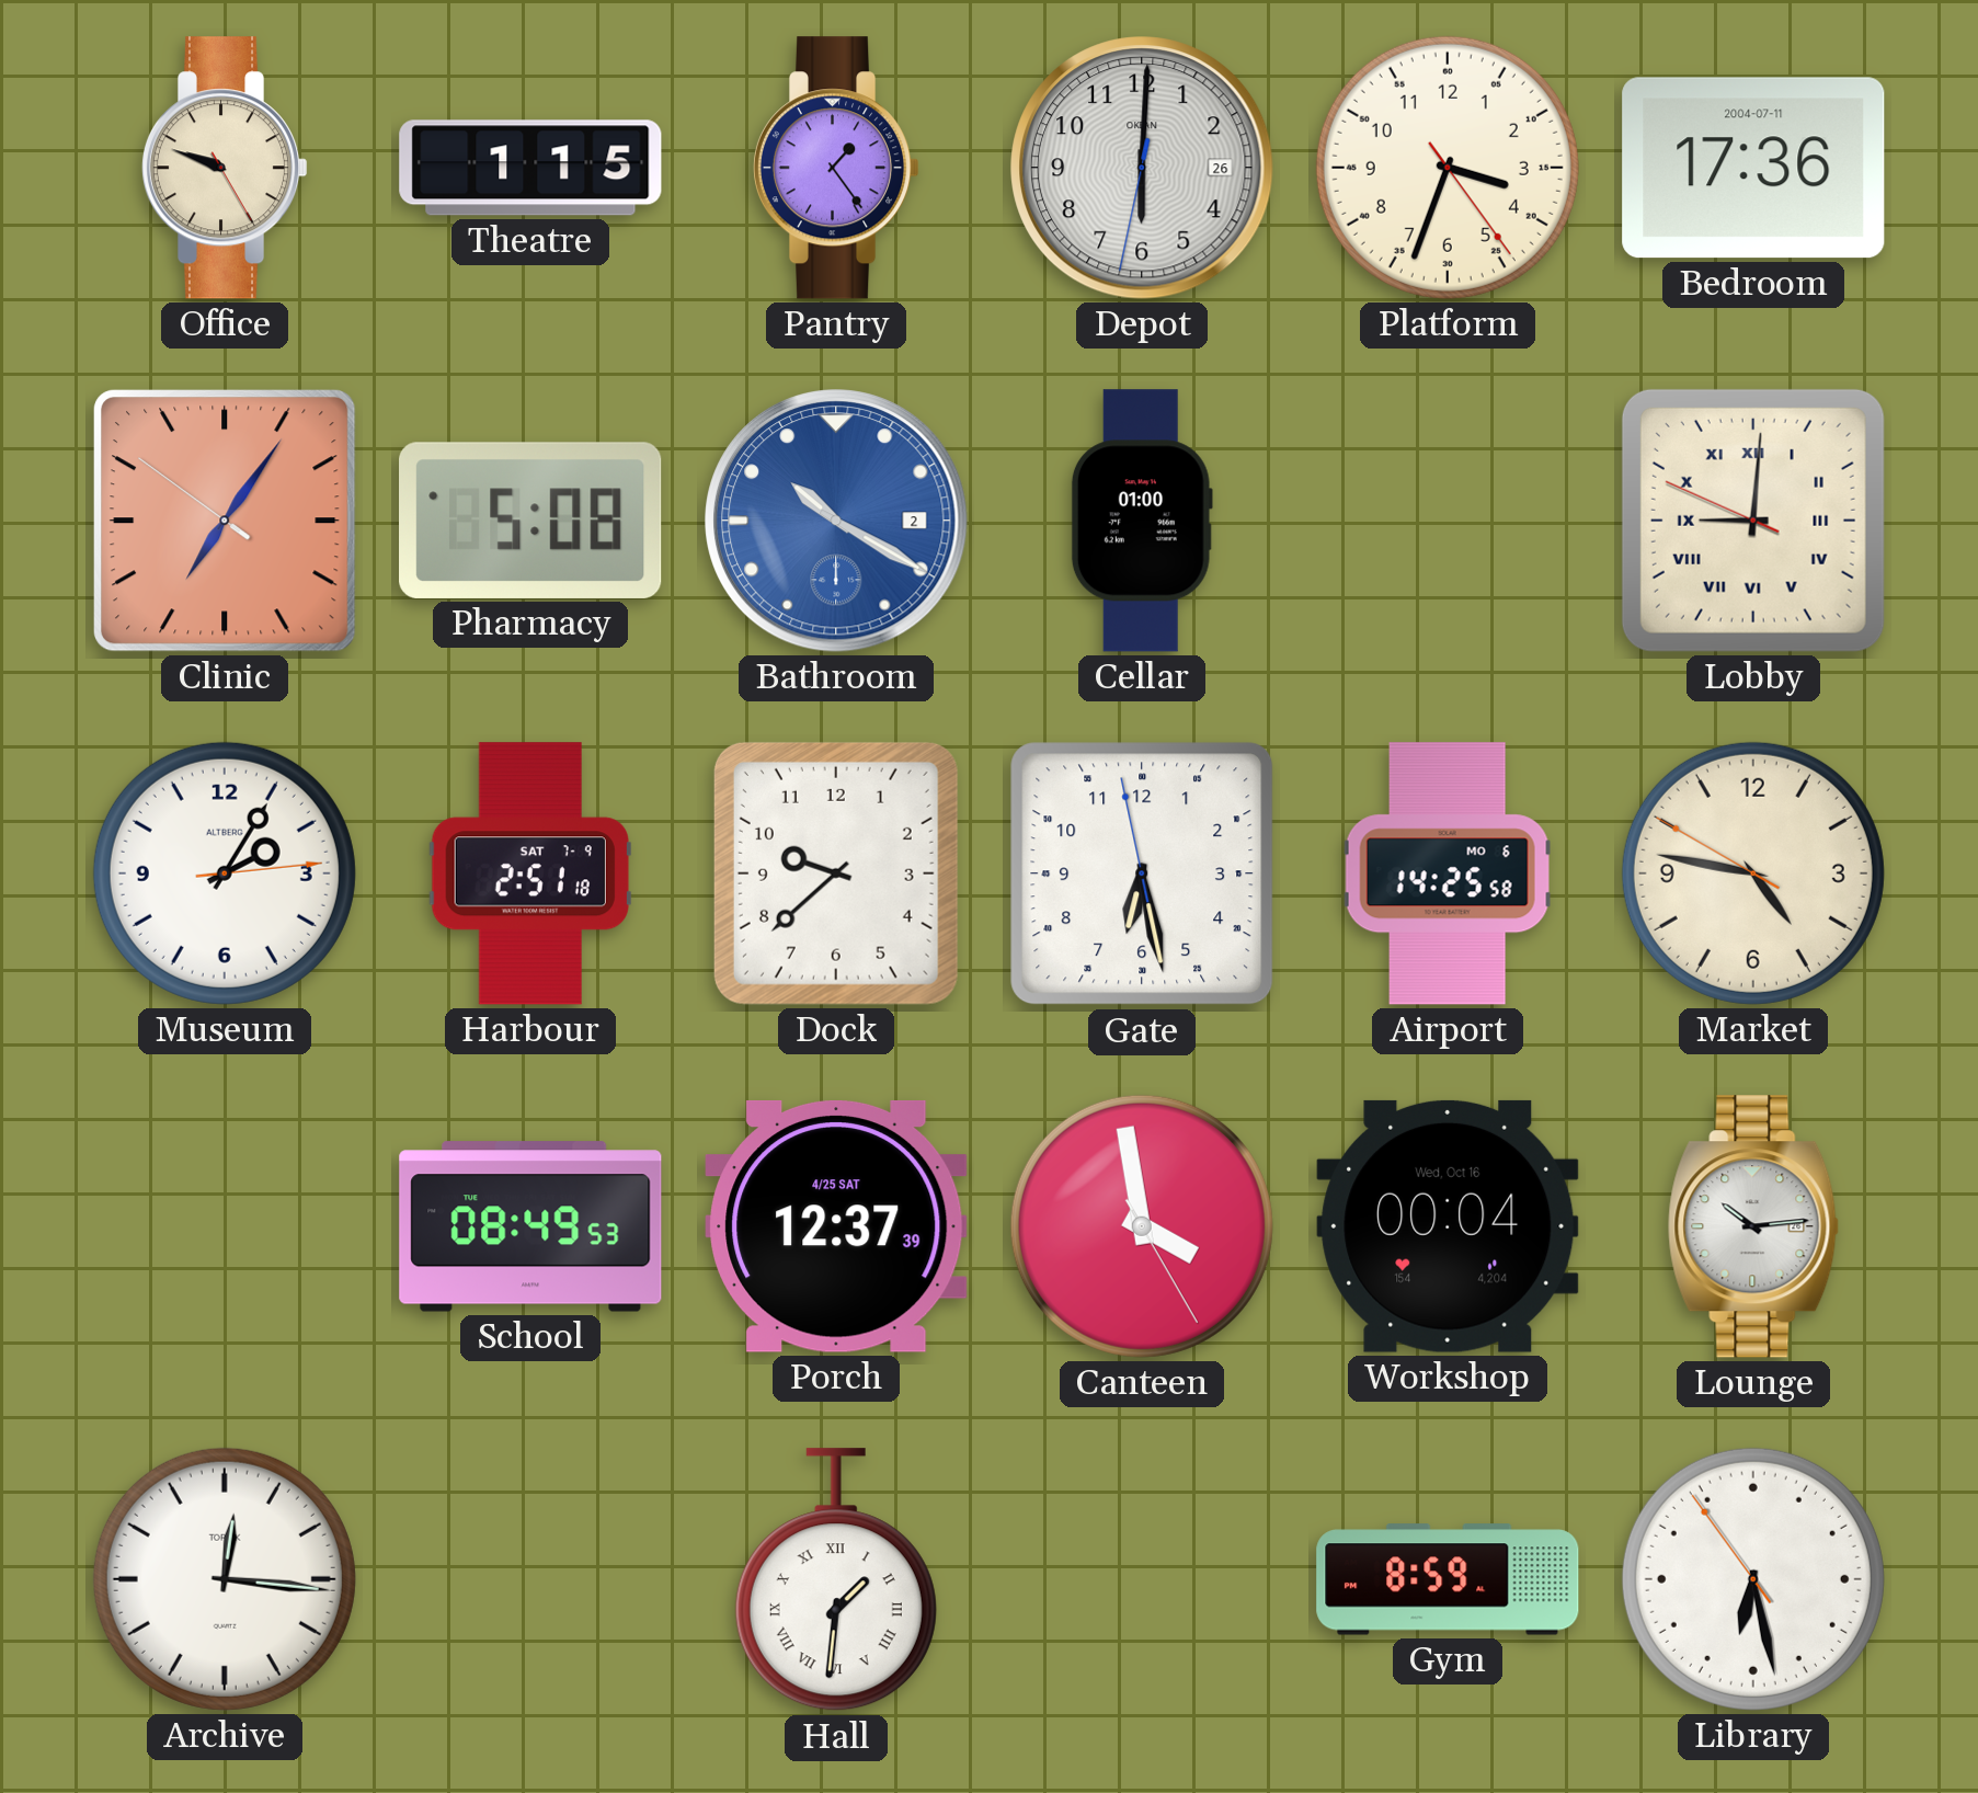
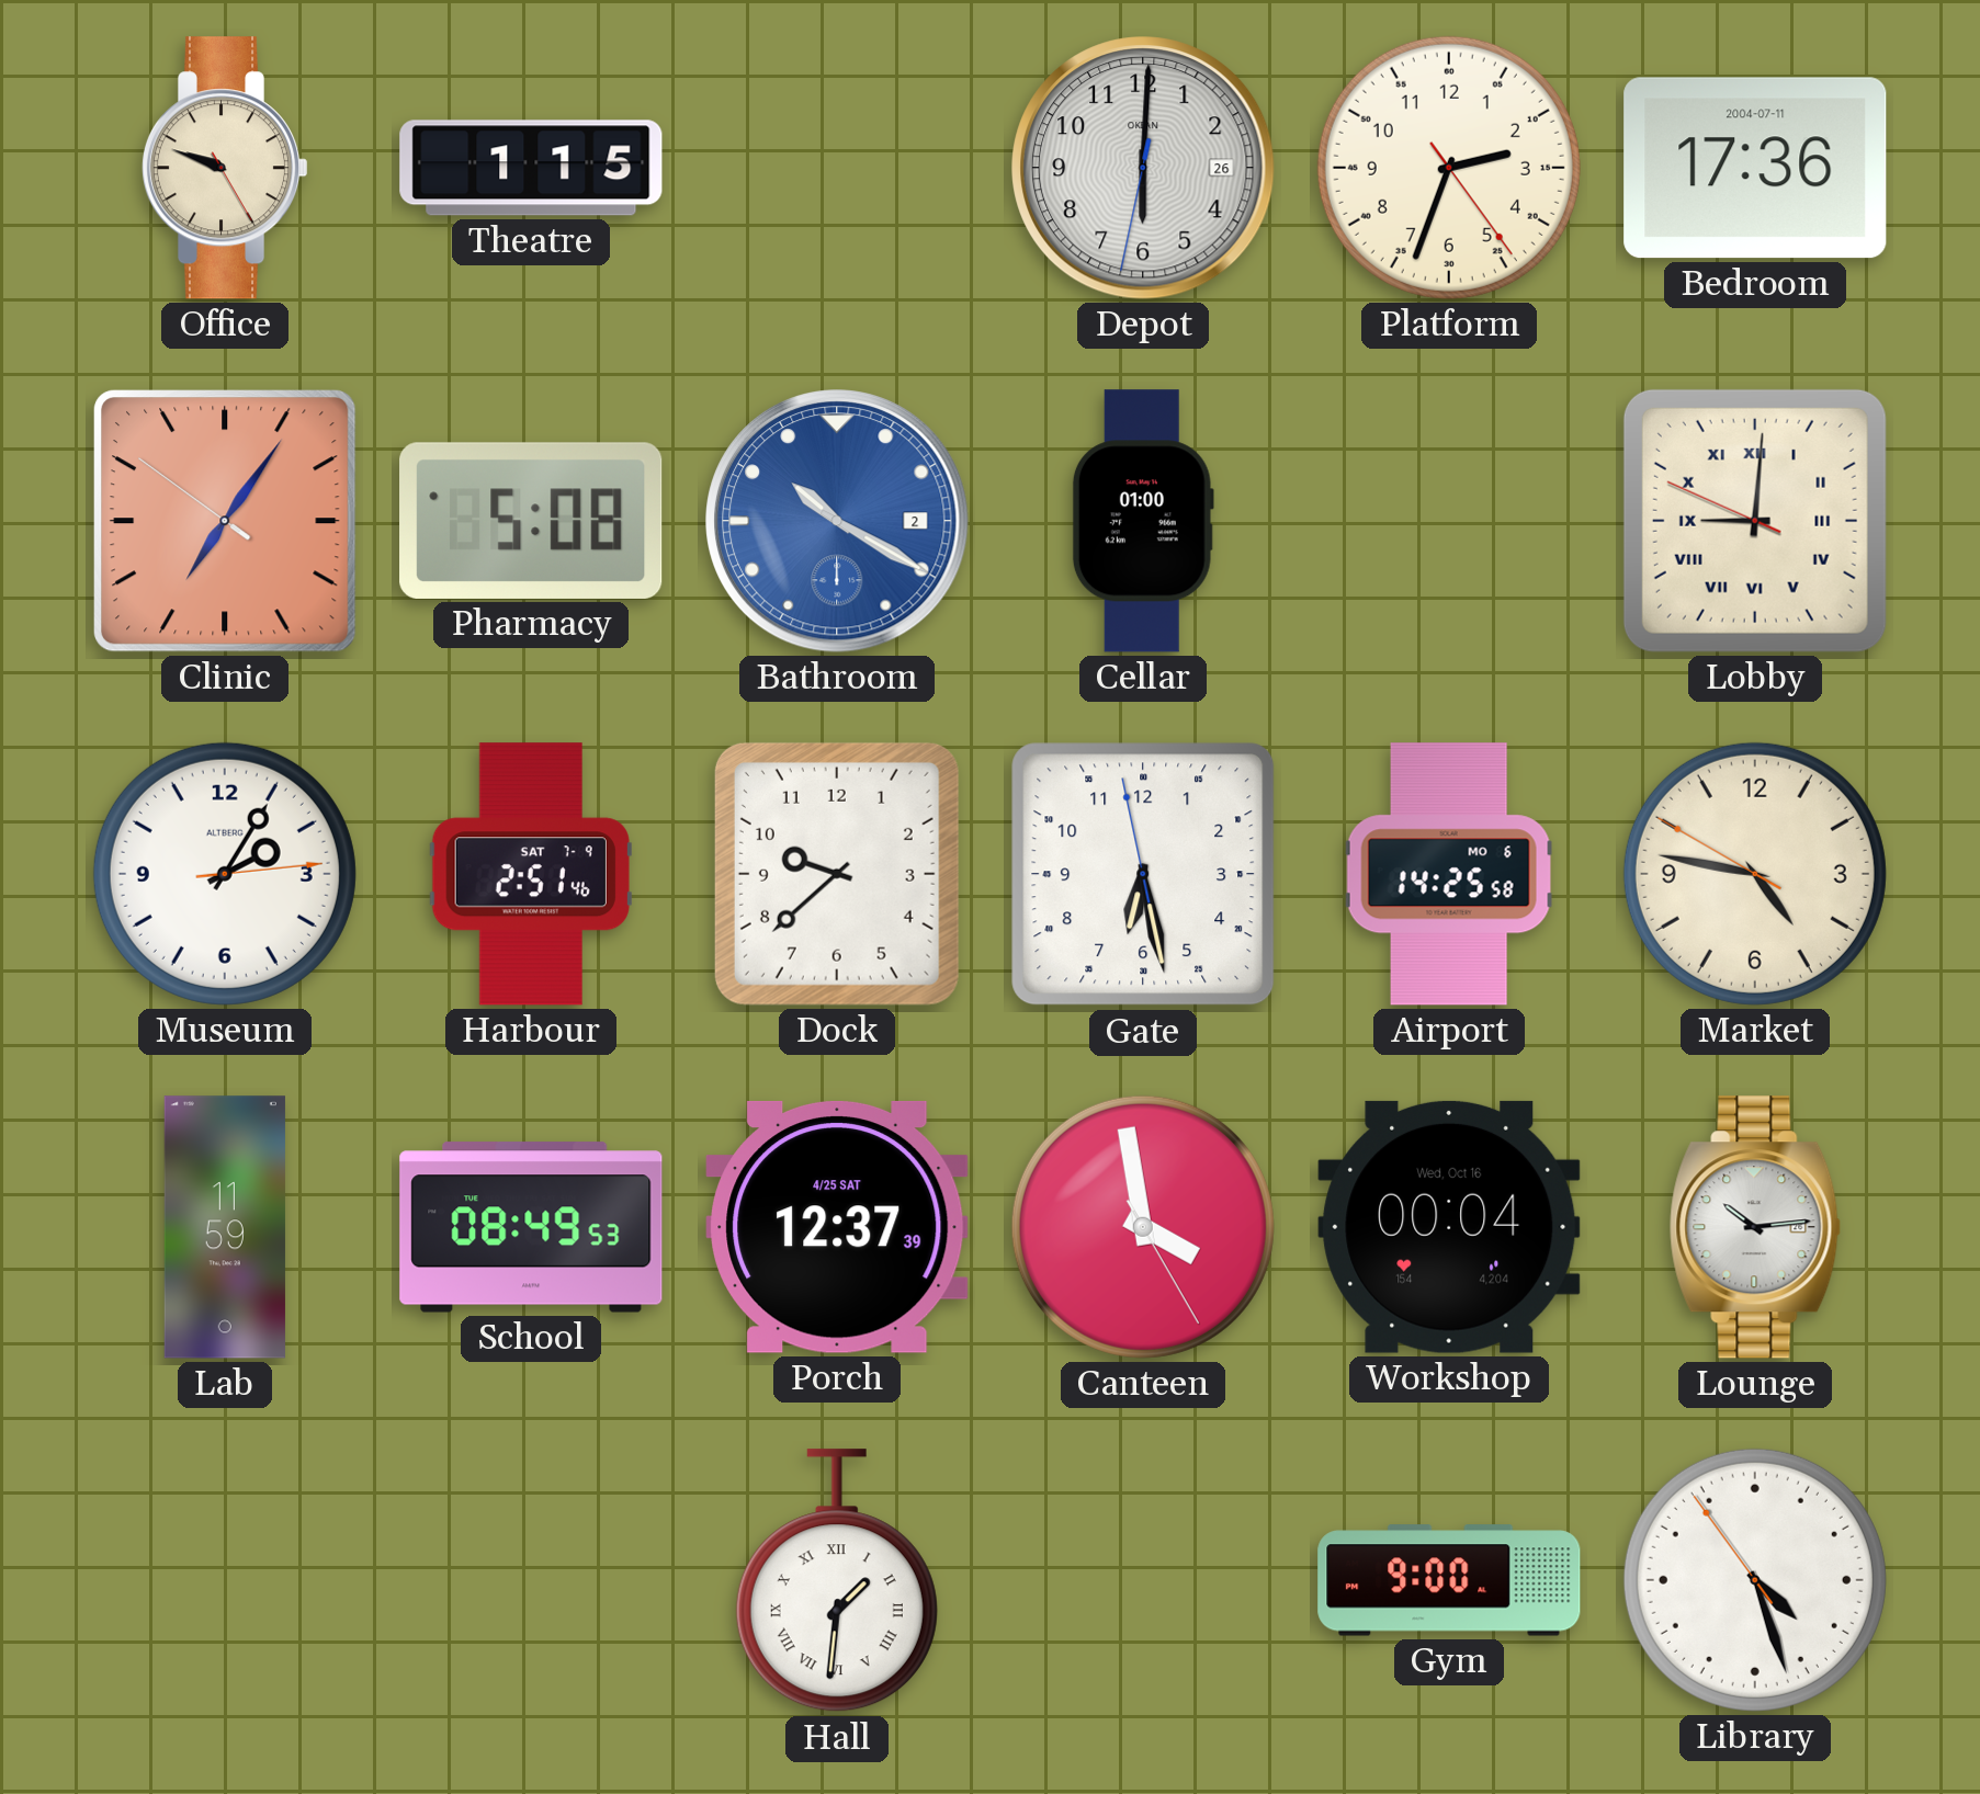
Pantry: 1:24 -> none (836, 168)
Platform: 3:33 -> 2:33 (1449, 168)
Harbour: 2:51:18 -> 2:51:46 (531, 874)
Lab: none -> 11:59 (225, 1227)
Archive: 12:16 -> none (225, 1579)
Gym: 8:59 -> 9:00 (1449, 1580)
Library: 6:27 -> 4:26 (1755, 1580)
